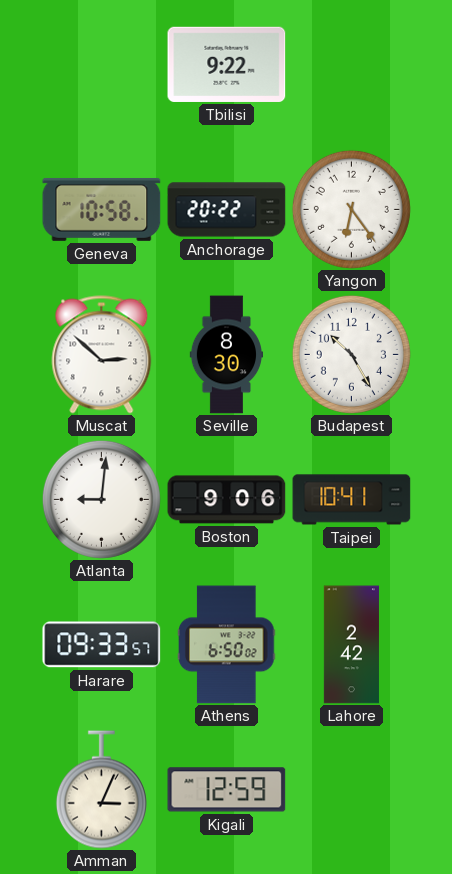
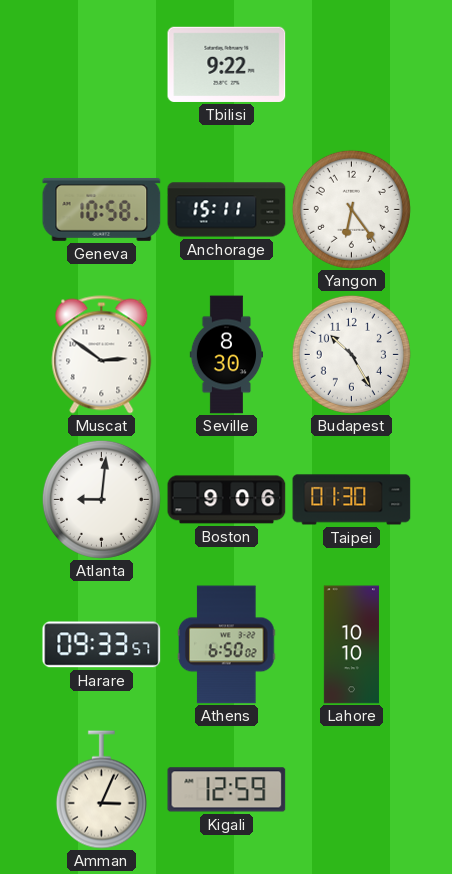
Anchorage: 20:22 -> 15:11 (227, 210)
Muscat: 2:52 -> 2:51 (102, 355)
Taipei: 10:41 -> 01:30 (352, 500)
Lahore: 2:42 -> 10:10 (351, 645)
